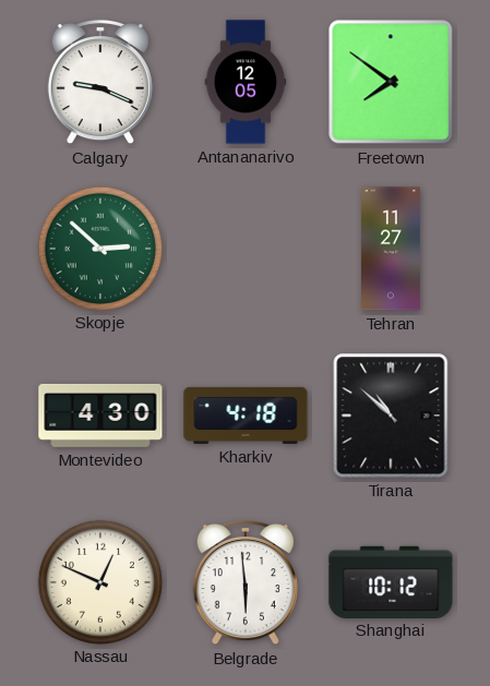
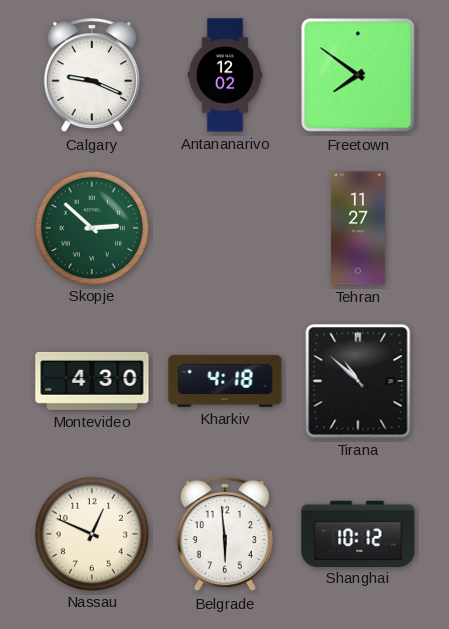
Antananarivo: 12:05 -> 12:02 (225, 75)
